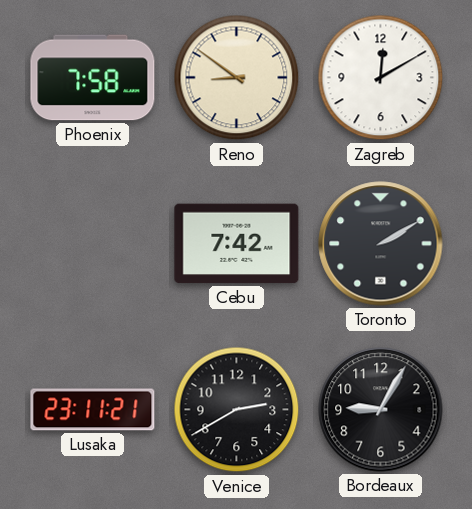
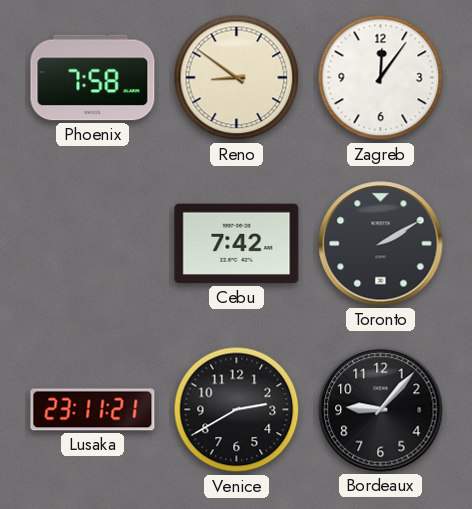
Zagreb: 12:10 -> 12:06 (381, 78)
Bordeaux: 9:05 -> 9:07 (381, 410)
